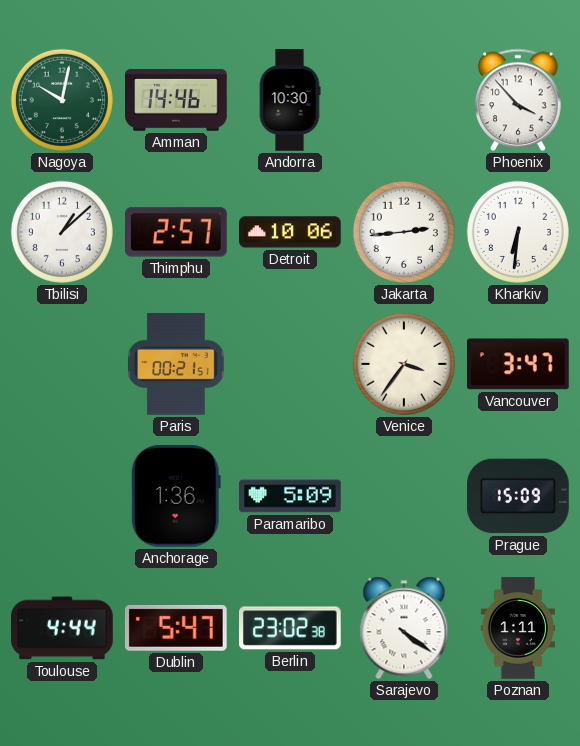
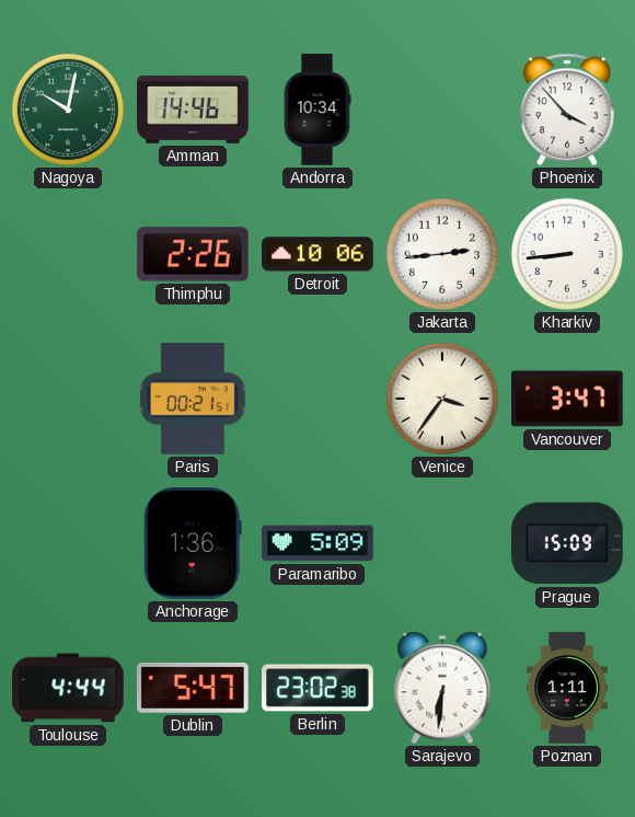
Andorra: 10:30 -> 10:34 (317, 110)
Tbilisi: 1:08 -> none (62, 232)
Thimphu: 2:57 -> 2:26 (194, 254)
Kharkiv: 6:31 -> 8:44 (567, 254)
Sarajevo: 4:21 -> 6:31 (442, 688)
